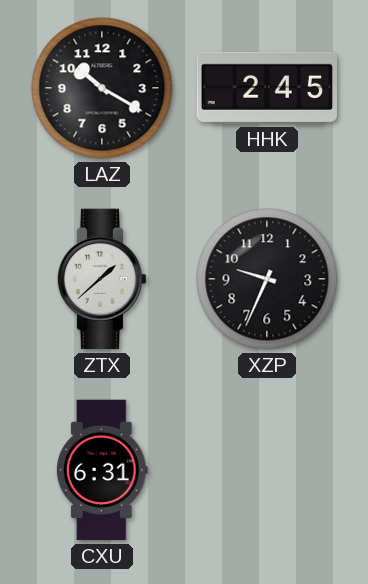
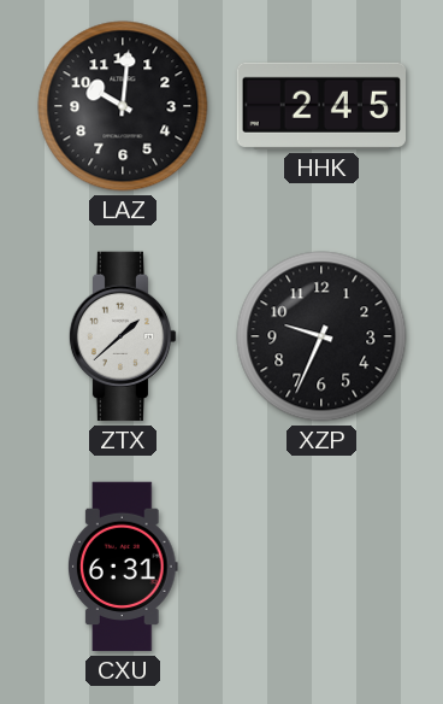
LAZ: 10:20 -> 10:01 (123, 106)
